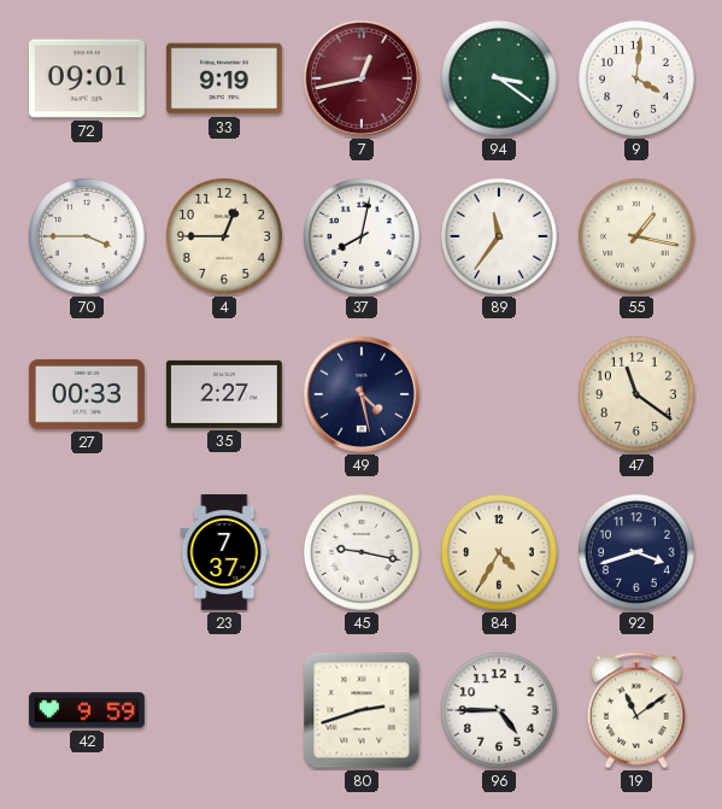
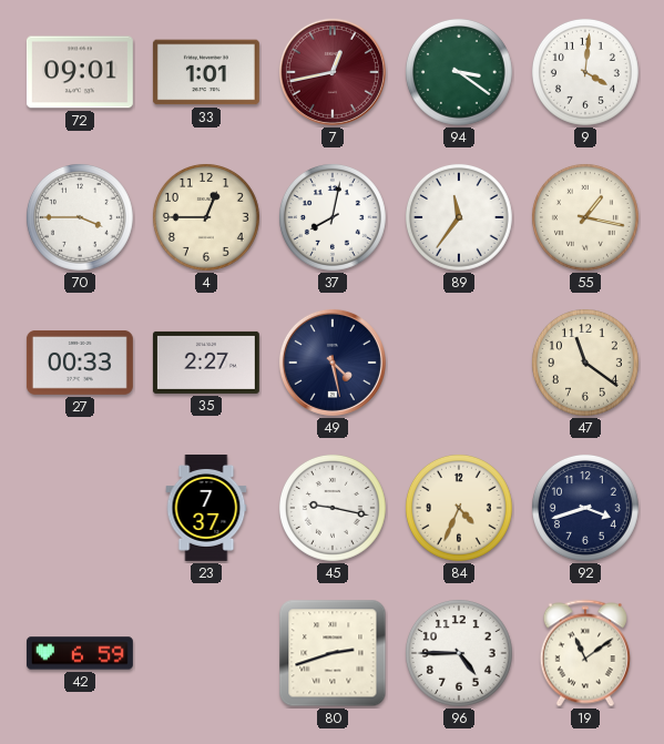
33: 9:19 -> 1:01 (206, 72)
84: 4:35 -> 4:34 (459, 508)
42: 9:59 -> 6:59 (80, 653)
